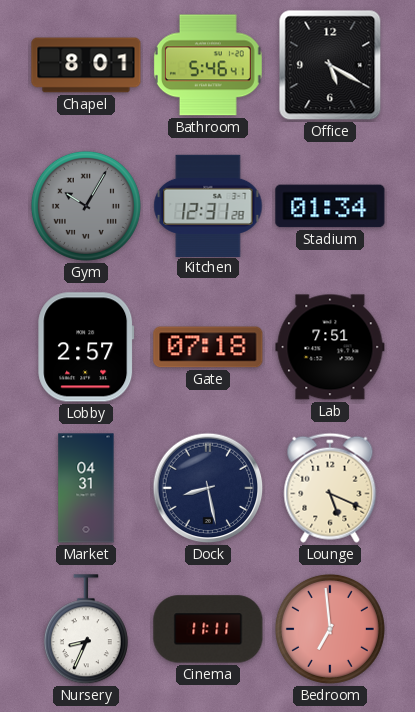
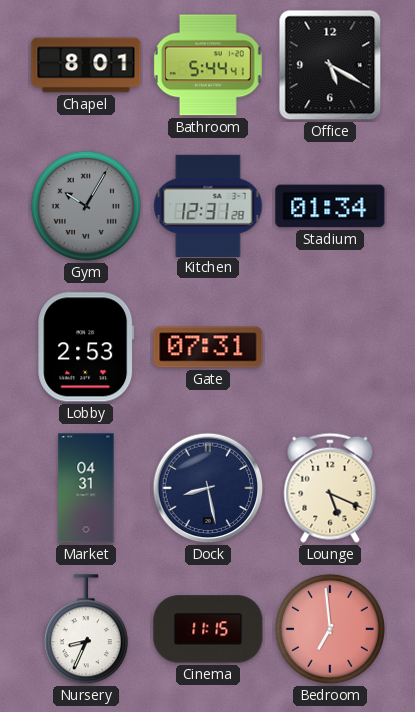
Bathroom: 5:46 -> 5:44 (208, 65)
Lobby: 2:57 -> 2:53 (86, 347)
Gate: 07:18 -> 07:31 (208, 347)
Lab: 7:51 -> none (330, 347)
Cinema: 11:11 -> 11:15 (208, 629)
